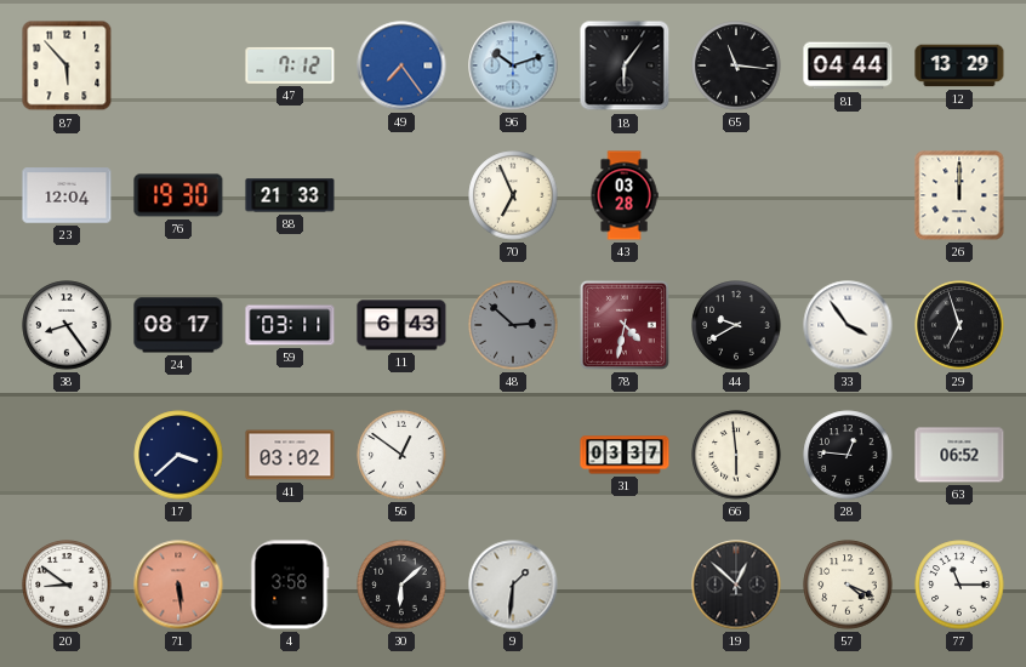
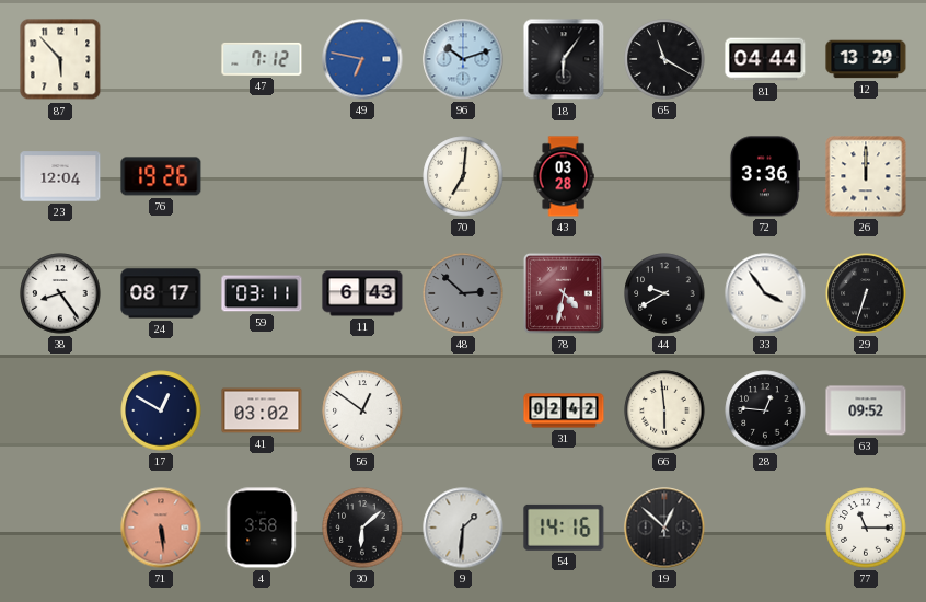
49: 7:24 -> 6:47 (362, 59)
65: 11:16 -> 11:20 (664, 59)
76: 19:30 -> 19:26 (161, 176)
88: 21:33 -> none (290, 195)
70: 6:56 -> 7:01 (463, 176)
72: none -> 3:36 (764, 176)
29: 6:57 -> 6:33 (866, 293)
17: 3:38 -> 12:50 (161, 410)
31: 03:37 -> 02:42 (564, 410)
63: 06:52 -> 09:52 (866, 410)
20: 8:51 -> none (67, 585)
54: none -> 14:16 (564, 528)
57: 4:19 -> none (848, 585)
